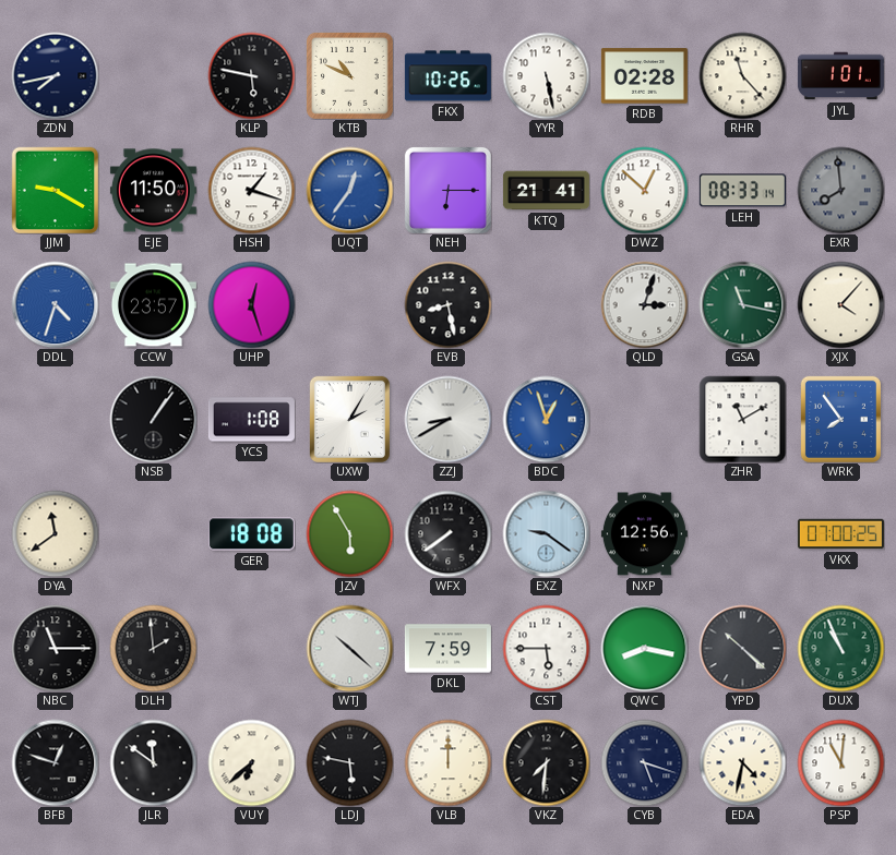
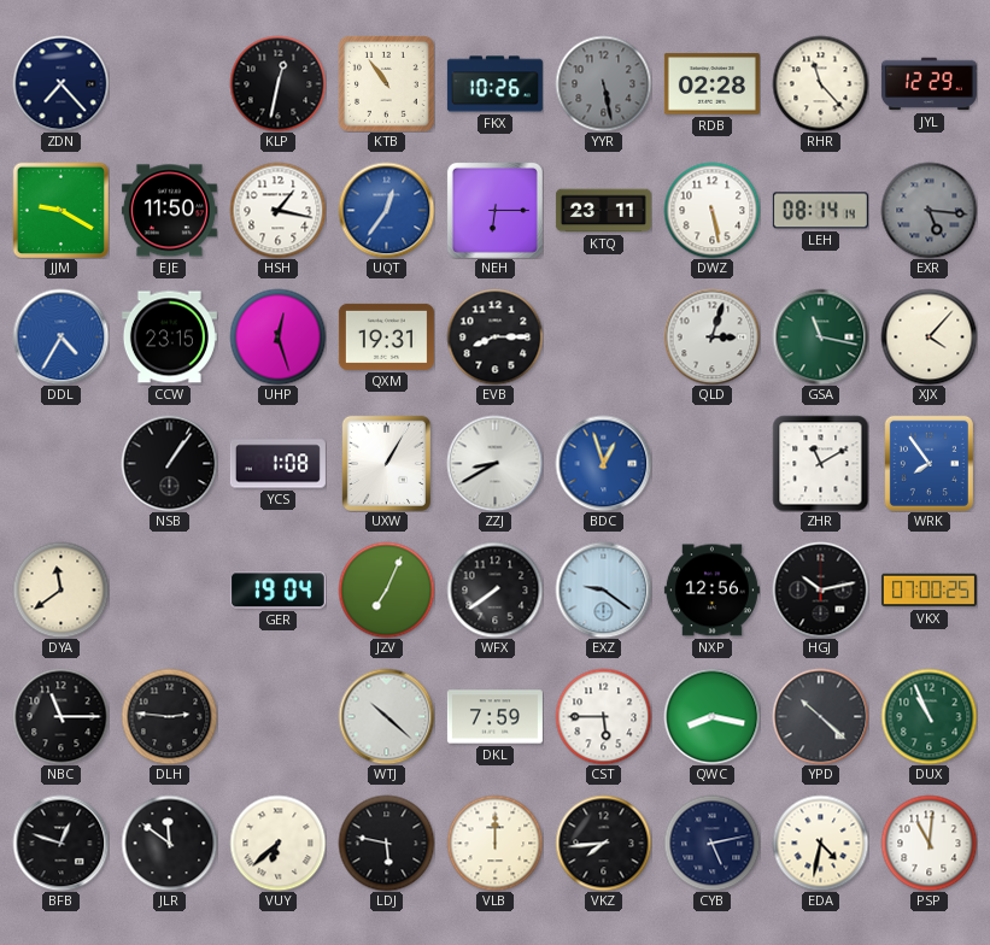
ZDN: 7:43 -> 7:23 (60, 83)
KLP: 5:47 -> 12:32 (277, 83)
KTB: 10:49 -> 10:54 (387, 84)
YYR dial: white -> grey (603, 83)
JYL: 1:01 -> 12:29 (929, 84)
HSH: 1:18 -> 1:17 (277, 210)
KTQ: 21:41 -> 23:11 (603, 211)
DWZ: 12:52 -> 5:28 (711, 210)
LEH: 08:33 -> 08:14 (820, 211)
EXR: 7:59 -> 5:16 (929, 210)
DDL: 4:33 -> 4:35 (60, 336)
CCW: 23:57 -> 23:15 (169, 337)
QXM: none -> 19:31 (386, 336)
EVB: 8:28 -> 8:15 (494, 336)
UXW: 2:05 -> 1:05 (386, 463)
GER: 18:08 -> 19:04 (277, 591)
JZV: 5:55 -> 7:04 (386, 589)
HGJ: none -> 10:13 (820, 589)
DLH: 1:59 -> 2:46 (169, 716)
VKZ: 7:31 -> 7:44 (603, 843)
CYB: 5:18 -> 5:13 (711, 843)
